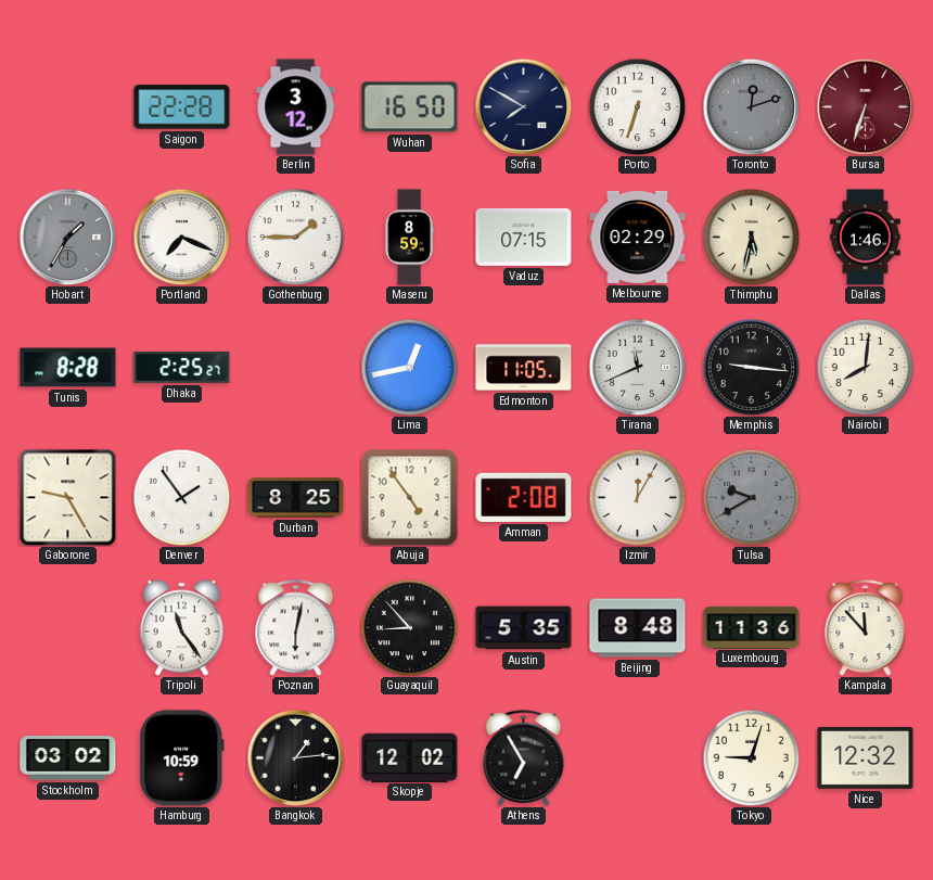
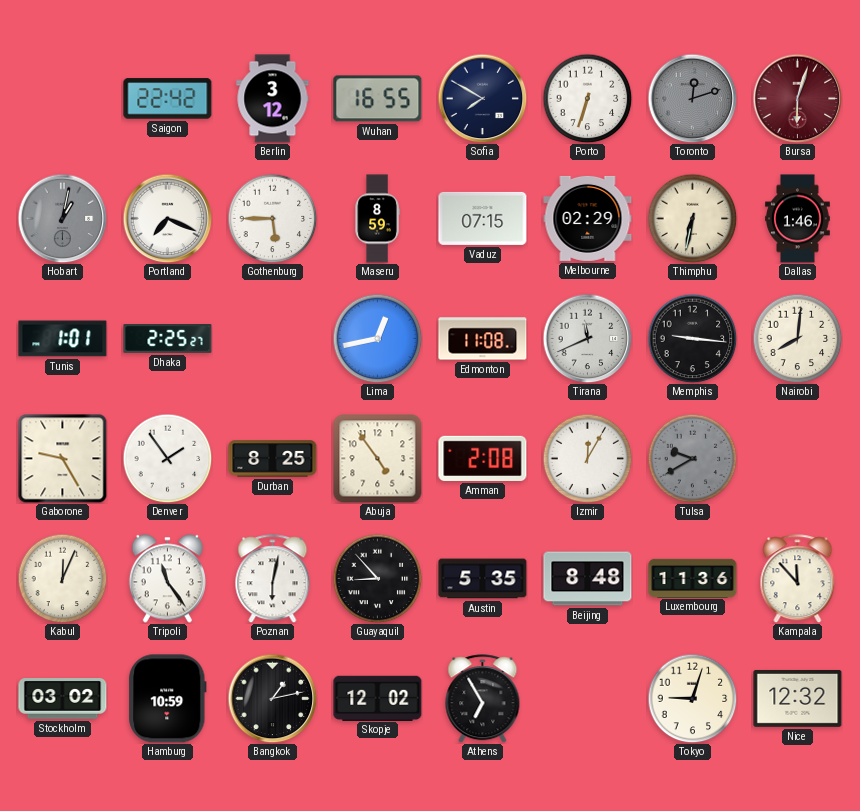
Saigon: 22:28 -> 22:42 (168, 99)
Wuhan: 16:50 -> 16:55 (378, 99)
Bursa: 6:33 -> 6:03 (797, 98)
Hobart: 1:35 -> 1:02 (62, 218)
Gothenburg: 1:45 -> 5:45 (272, 218)
Thimphu: 5:32 -> 6:32 (692, 218)
Tunis: 8:28 -> 1:01 (63, 339)
Edmonton: 11:05 -> 11:08 (483, 339)
Kabul: none -> 12:04 (62, 578)
Bangkok: 1:14 -> 1:13 (272, 698)
